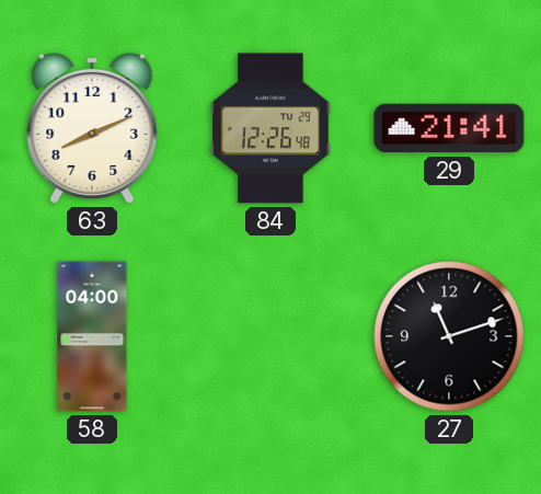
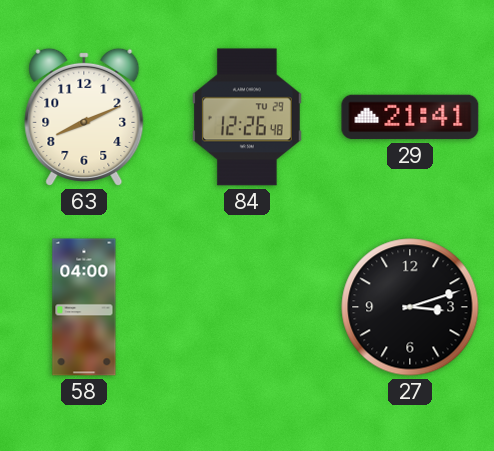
27: 11:12 -> 3:12 (410, 307)
